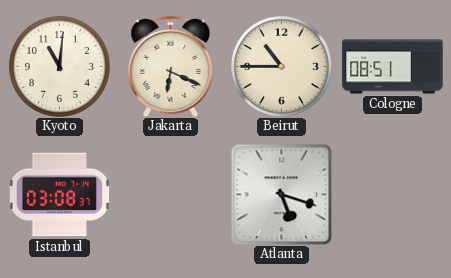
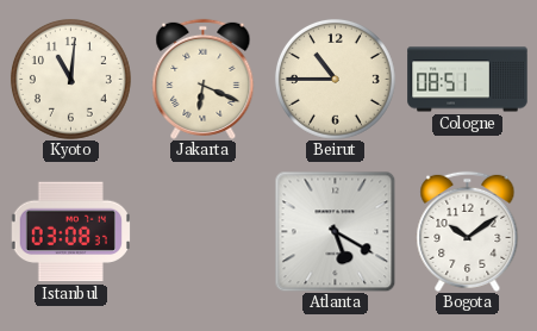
Atlanta: 5:18 -> 5:20 (335, 231)
Bogota: none -> 10:09 (468, 231)
